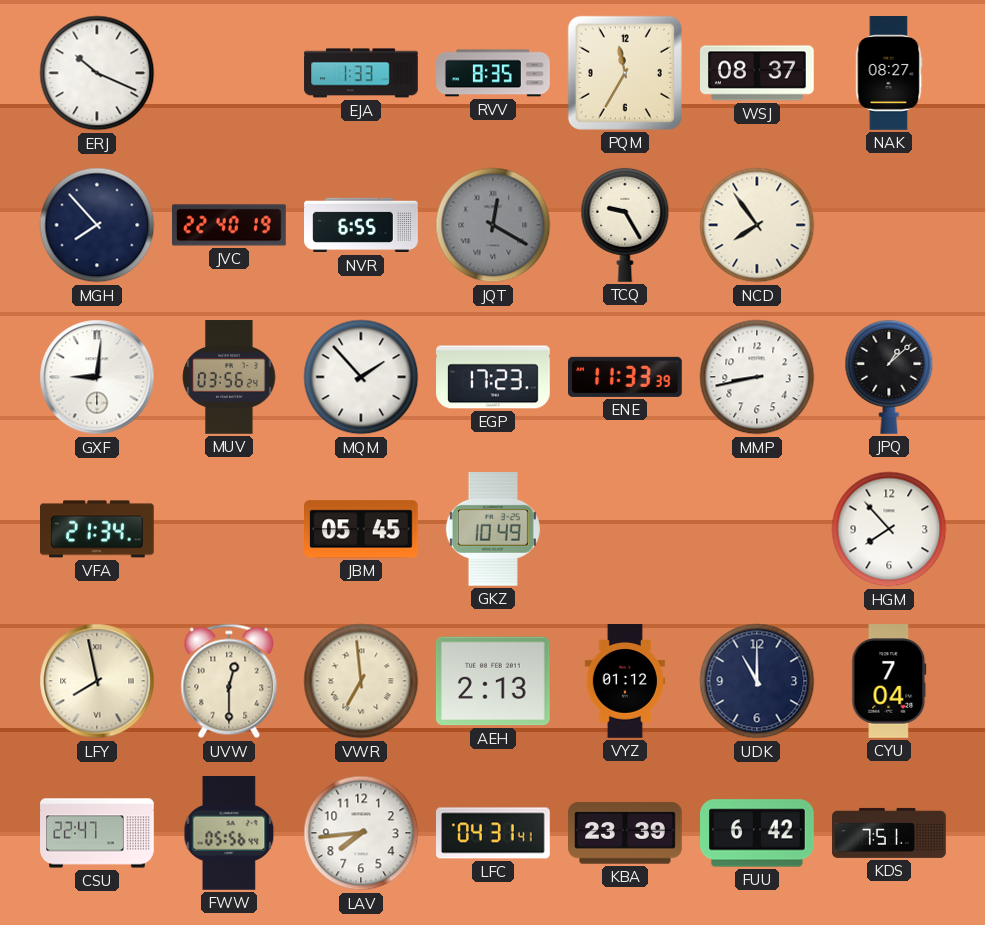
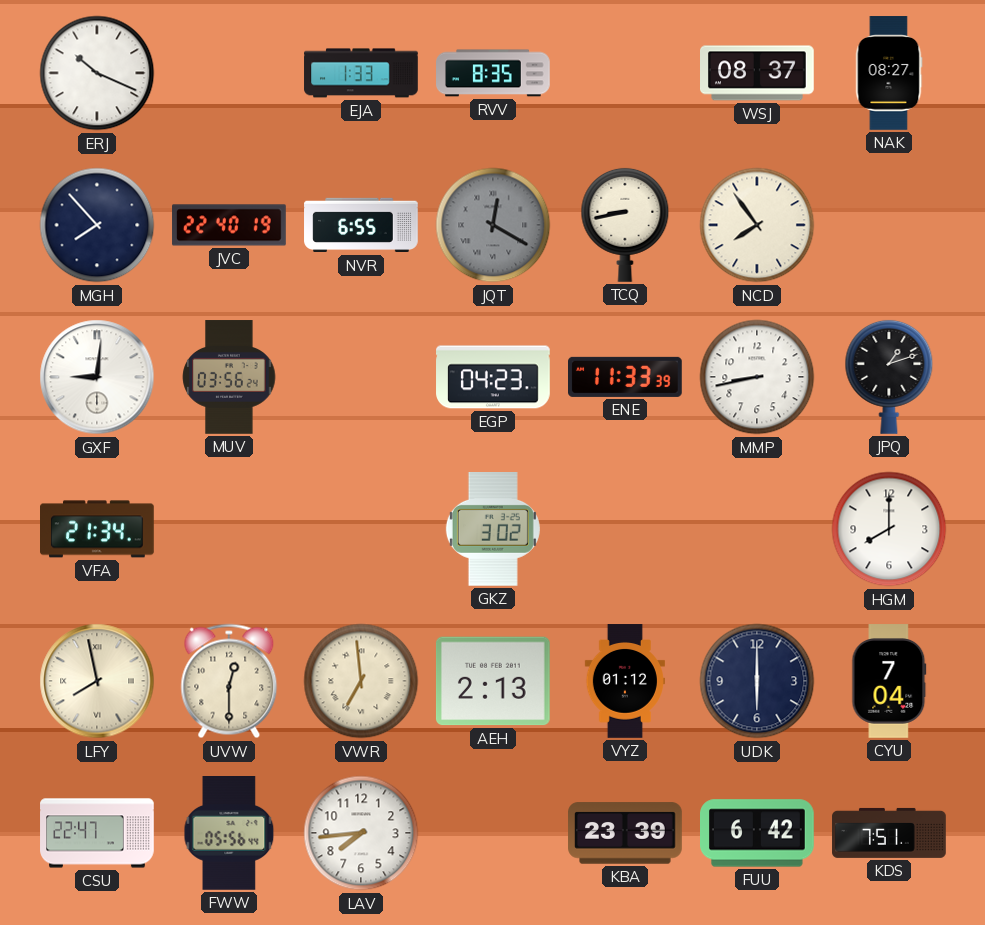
PQM: 11:35 -> none (625, 73)
TCQ: 9:25 -> 8:43 (625, 225)
MQM: 1:53 -> none (361, 377)
EGP: 17:23 -> 04:23 (493, 377)
JPQ: 1:08 -> 1:12 (889, 377)
JBM: 05:45 -> none (362, 529)
GKZ: 10:49 -> 3:02 (493, 530)
HGM: 7:53 -> 8:00 (889, 529)
UDK: 11:00 -> 6:00 (757, 681)
LFC: 04:31 -> none (493, 833)
